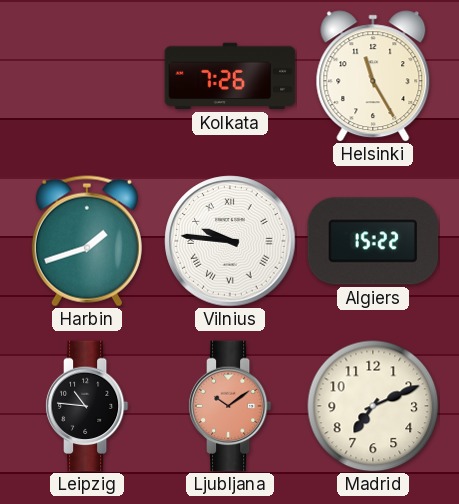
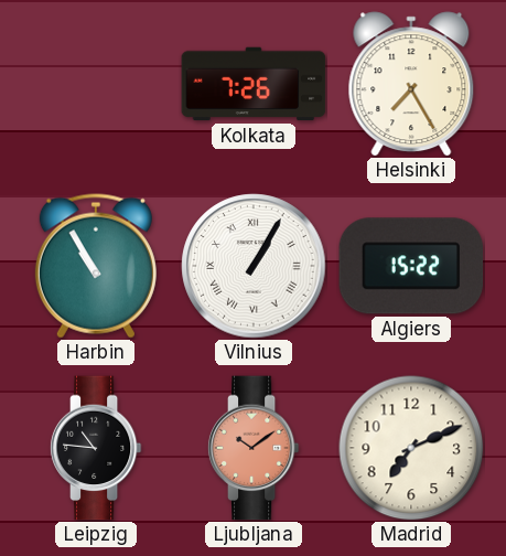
Helsinki: 11:25 -> 7:25 (411, 84)
Harbin: 1:42 -> 10:55 (96, 266)
Vilnius: 9:46 -> 1:05 (254, 266)
